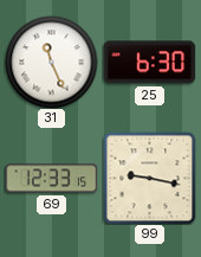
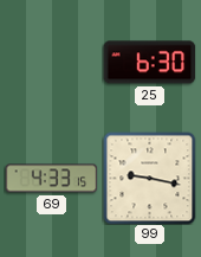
31: 11:26 -> none (51, 62)
69: 12:33 -> 4:33 (51, 179)
